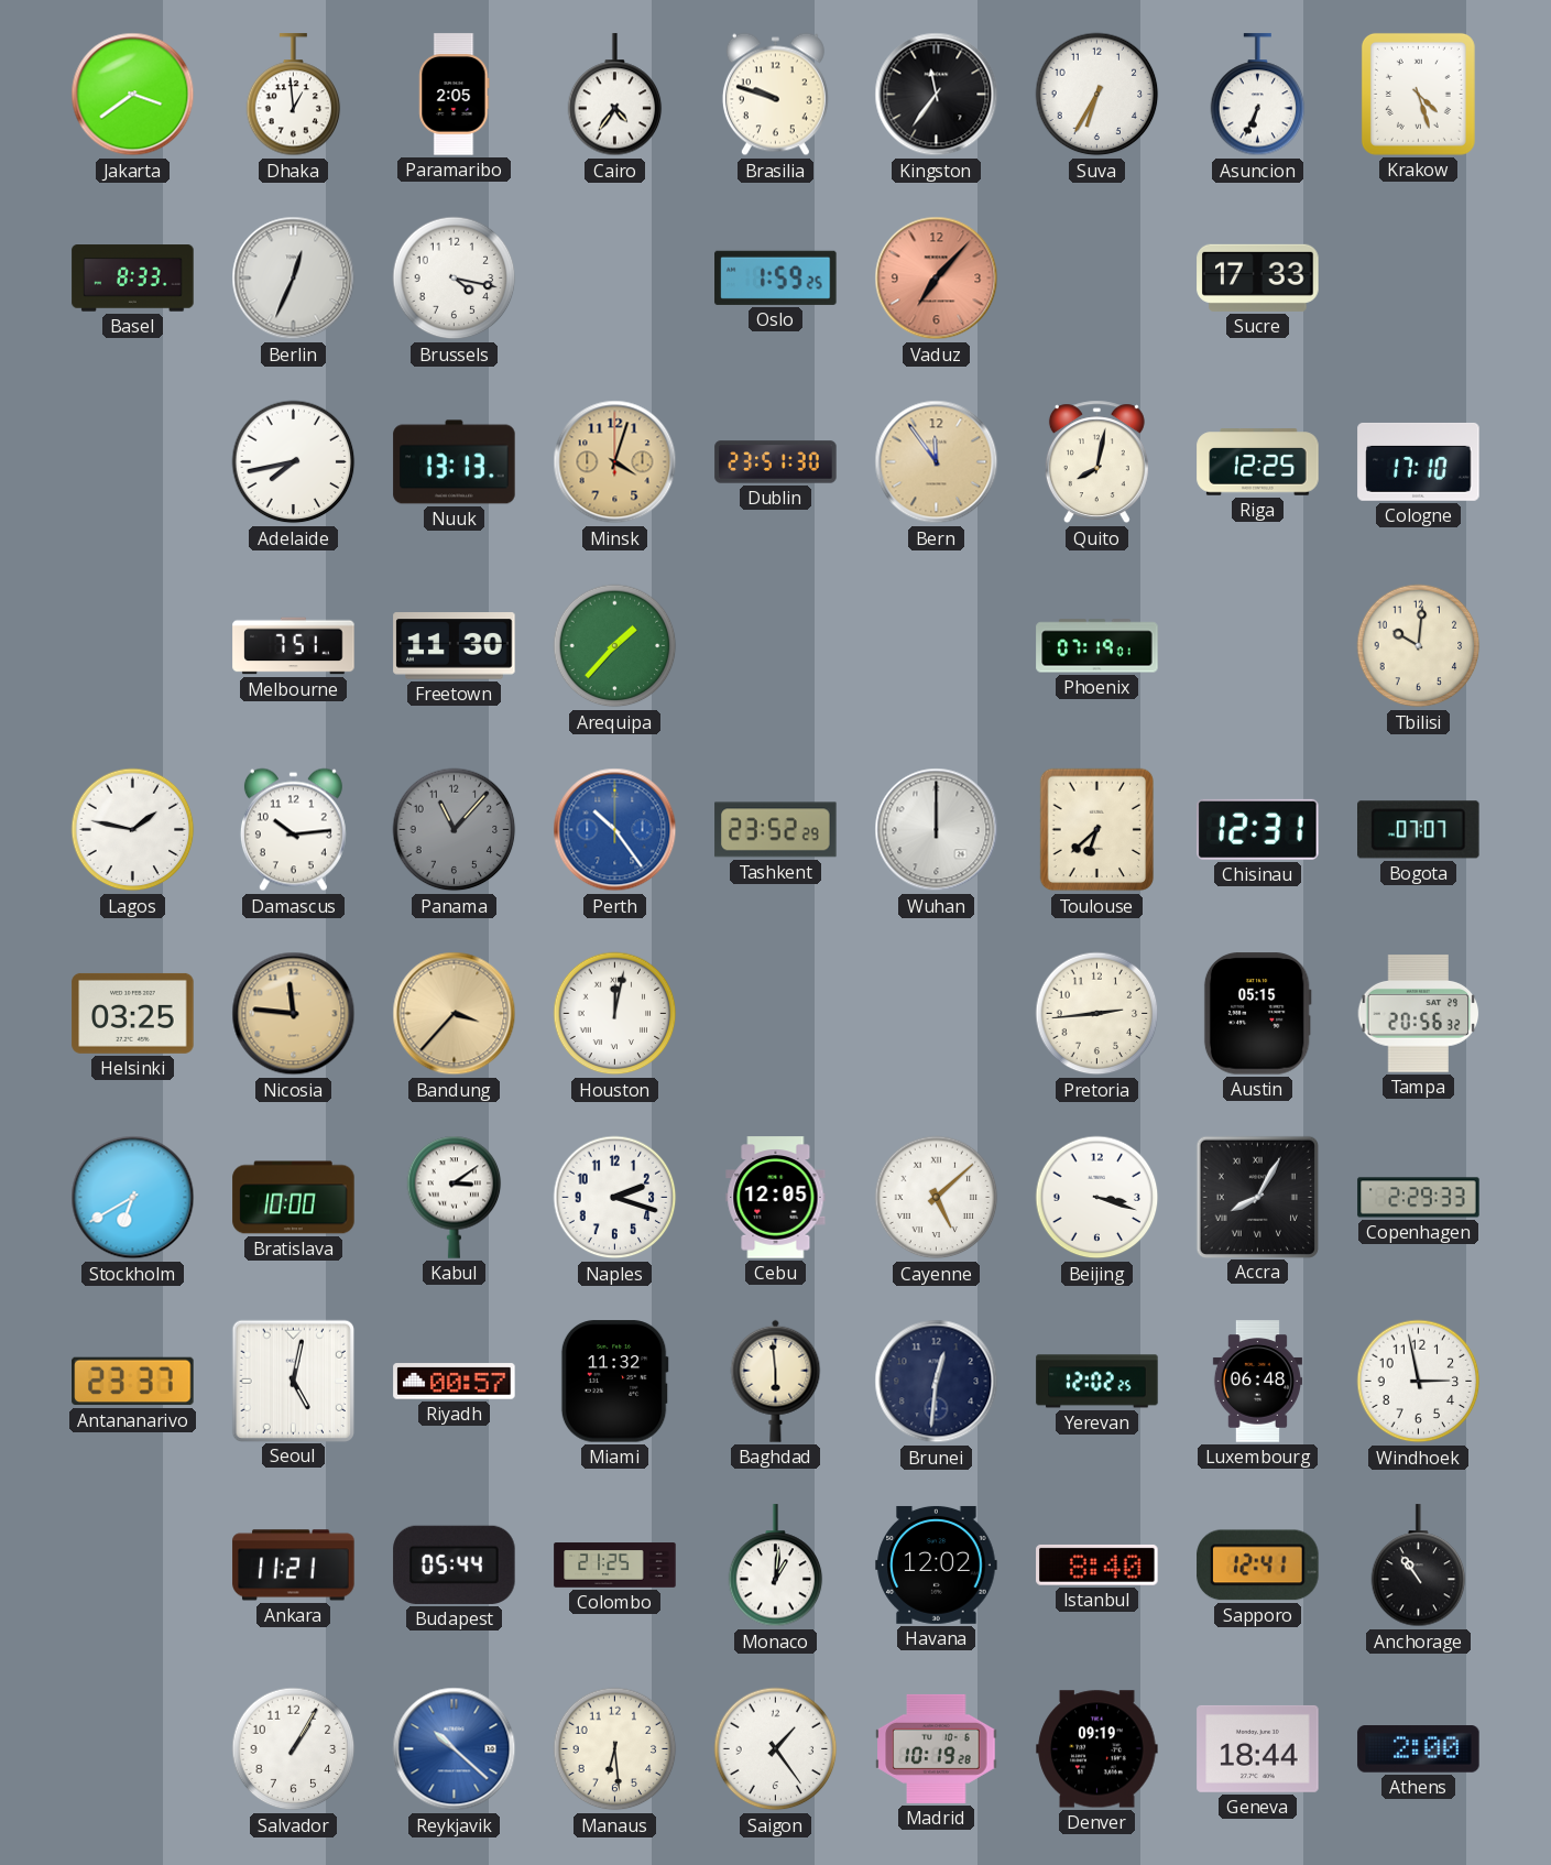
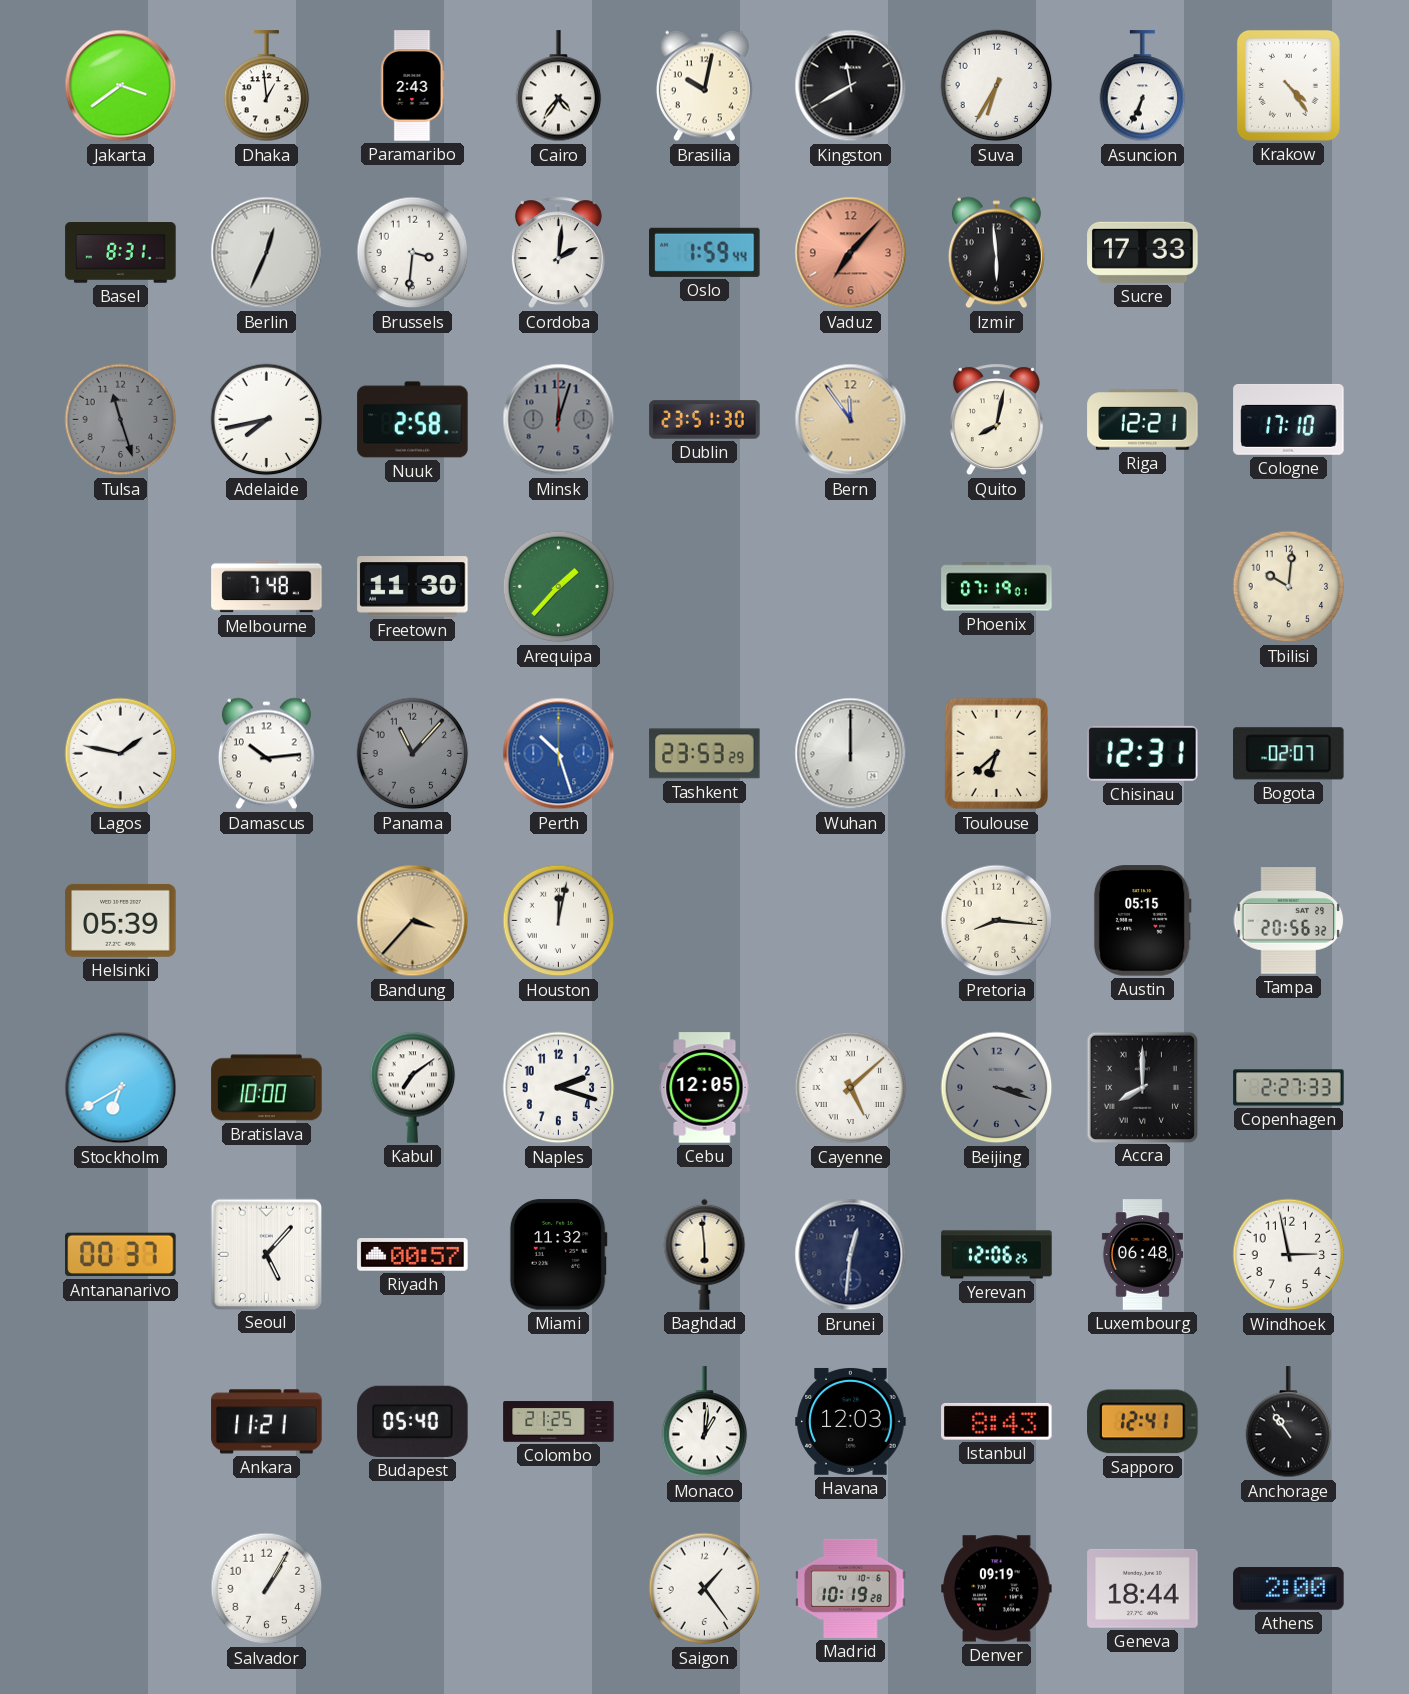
Paramaribo: 2:05 -> 2:43 (413, 86)
Brasilia: 9:48 -> 10:02 (704, 86)
Kingston: 11:36 -> 11:40 (851, 86)
Krakow: 4:27 -> 4:24 (1288, 85)
Basel: 8:33 -> 8:31 (121, 253)
Brussels: 4:17 -> 3:31 (413, 253)
Cordoba: none -> 2:01 (558, 253)
Oslo: 1:59:25 -> 1:59:44 (705, 252)
Izmir: none -> 5:59 (996, 253)
Tulsa: none -> 11:27 (121, 420)
Nuuk: 13:13 -> 2:58 (413, 420)
Minsk: 4:03 -> 12:03 (559, 420)
Minsk dial: champagne -> grey (559, 420)
Riga: 12:25 -> 12:21 (1143, 420)
Melbourne: 7:51 -> 7:48 (267, 587)
Perth: 10:24 -> 10:27 (559, 754)
Tashkent: 23:52 -> 23:53 (705, 754)
Bogota: 07:07 -> 02:07 (1289, 754)
Helsinki: 03:25 -> 05:39 (121, 920)
Nicosia: 11:46 -> none (294, 1014)
Pretoria: 2:44 -> 8:16 (997, 921)
Kabul: 3:09 -> 7:09 (413, 1087)
Beijing dial: white -> grey (997, 1088)
Accra: 8:05 -> 8:00 (1142, 1087)
Copenhagen: 2:29 -> 2:27 (1289, 1088)
Antananarivo: 23:37 -> 00:37 (121, 1255)
Seoul: 5:02 -> 5:07 (266, 1254)
Yerevan: 12:02 -> 12:06 (997, 1255)
Budapest: 05:44 -> 05:40 (413, 1421)
Havana: 12:02 -> 12:03 (851, 1421)
Istanbul: 8:40 -> 8:43 (997, 1421)
Reykjavik: 10:22 -> none (455, 1749)
Manaus: 6:29 -> none (615, 1749)
